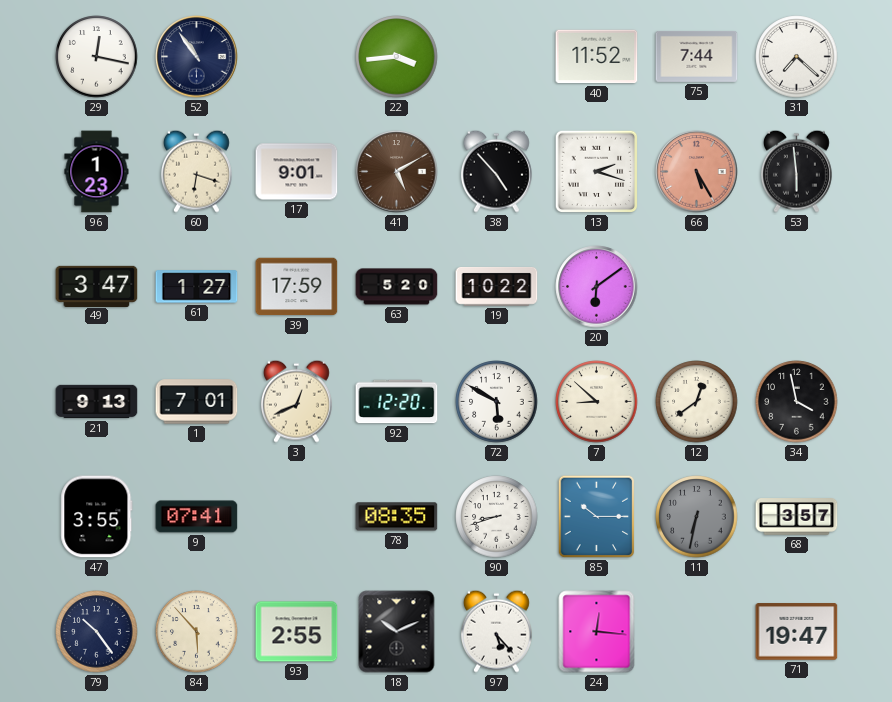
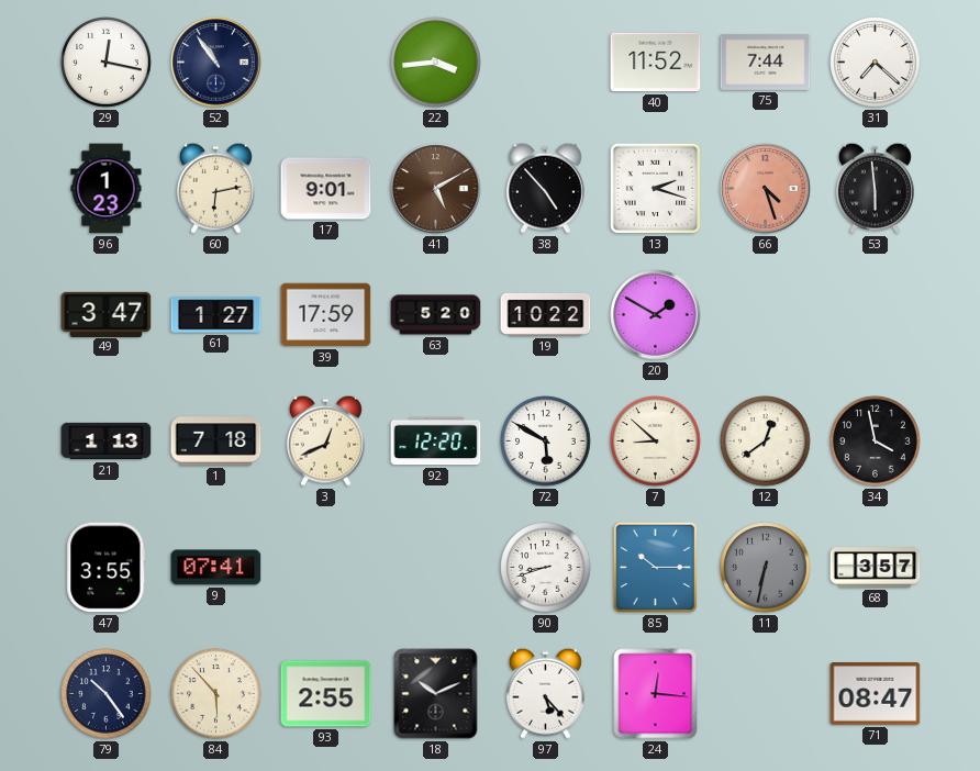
60: 6:18 -> 6:13 (215, 188)
66: 5:25 -> 4:27 (766, 189)
20: 6:09 -> 1:50 (656, 315)
21: 9:13 -> 1:13 (107, 442)
1: 7:01 -> 7:18 (216, 442)
78: 08:35 -> none (397, 517)
71: 19:47 -> 08:47 (876, 694)
